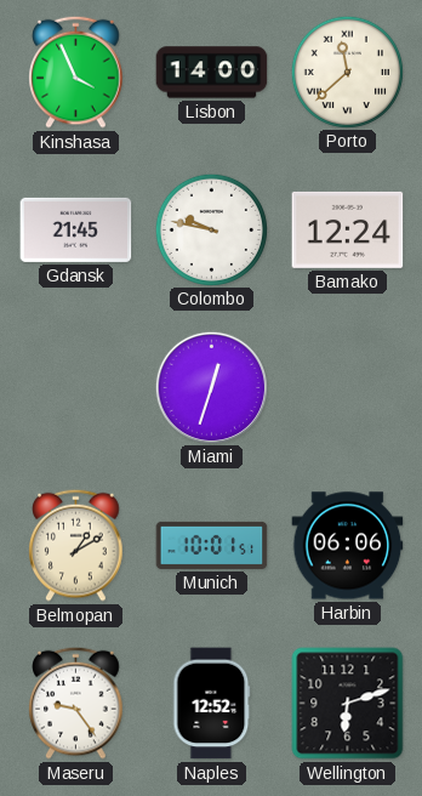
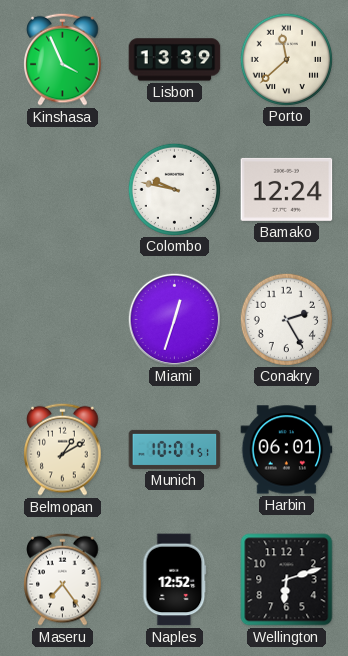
Lisbon: 14:00 -> 13:39 (175, 60)
Gdansk: 21:45 -> none (76, 229)
Conakry: none -> 2:25 (286, 319)
Harbin: 06:06 -> 06:01 (287, 450)
Maseru: 9:24 -> 7:24 (63, 579)
